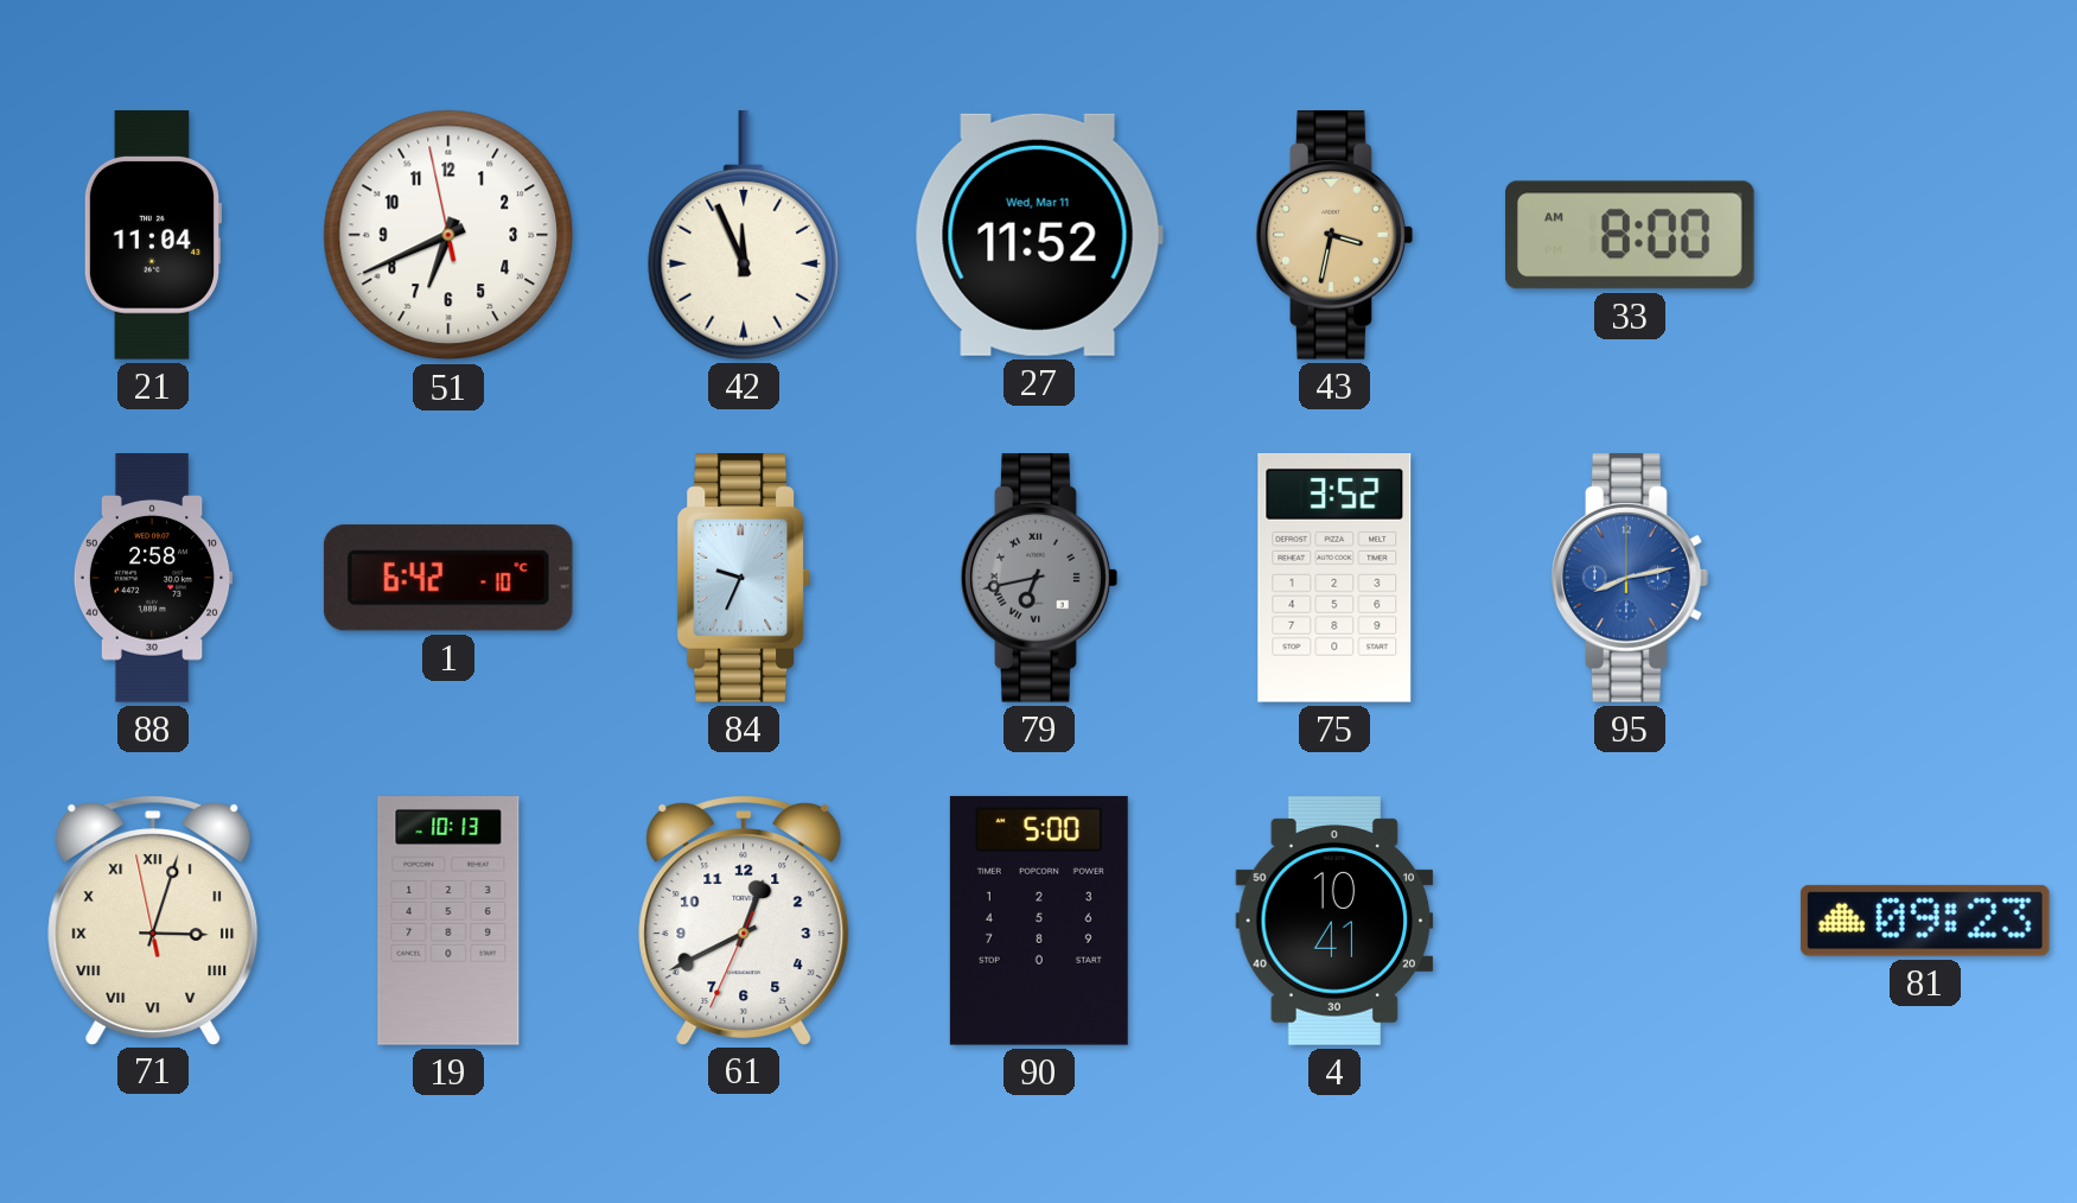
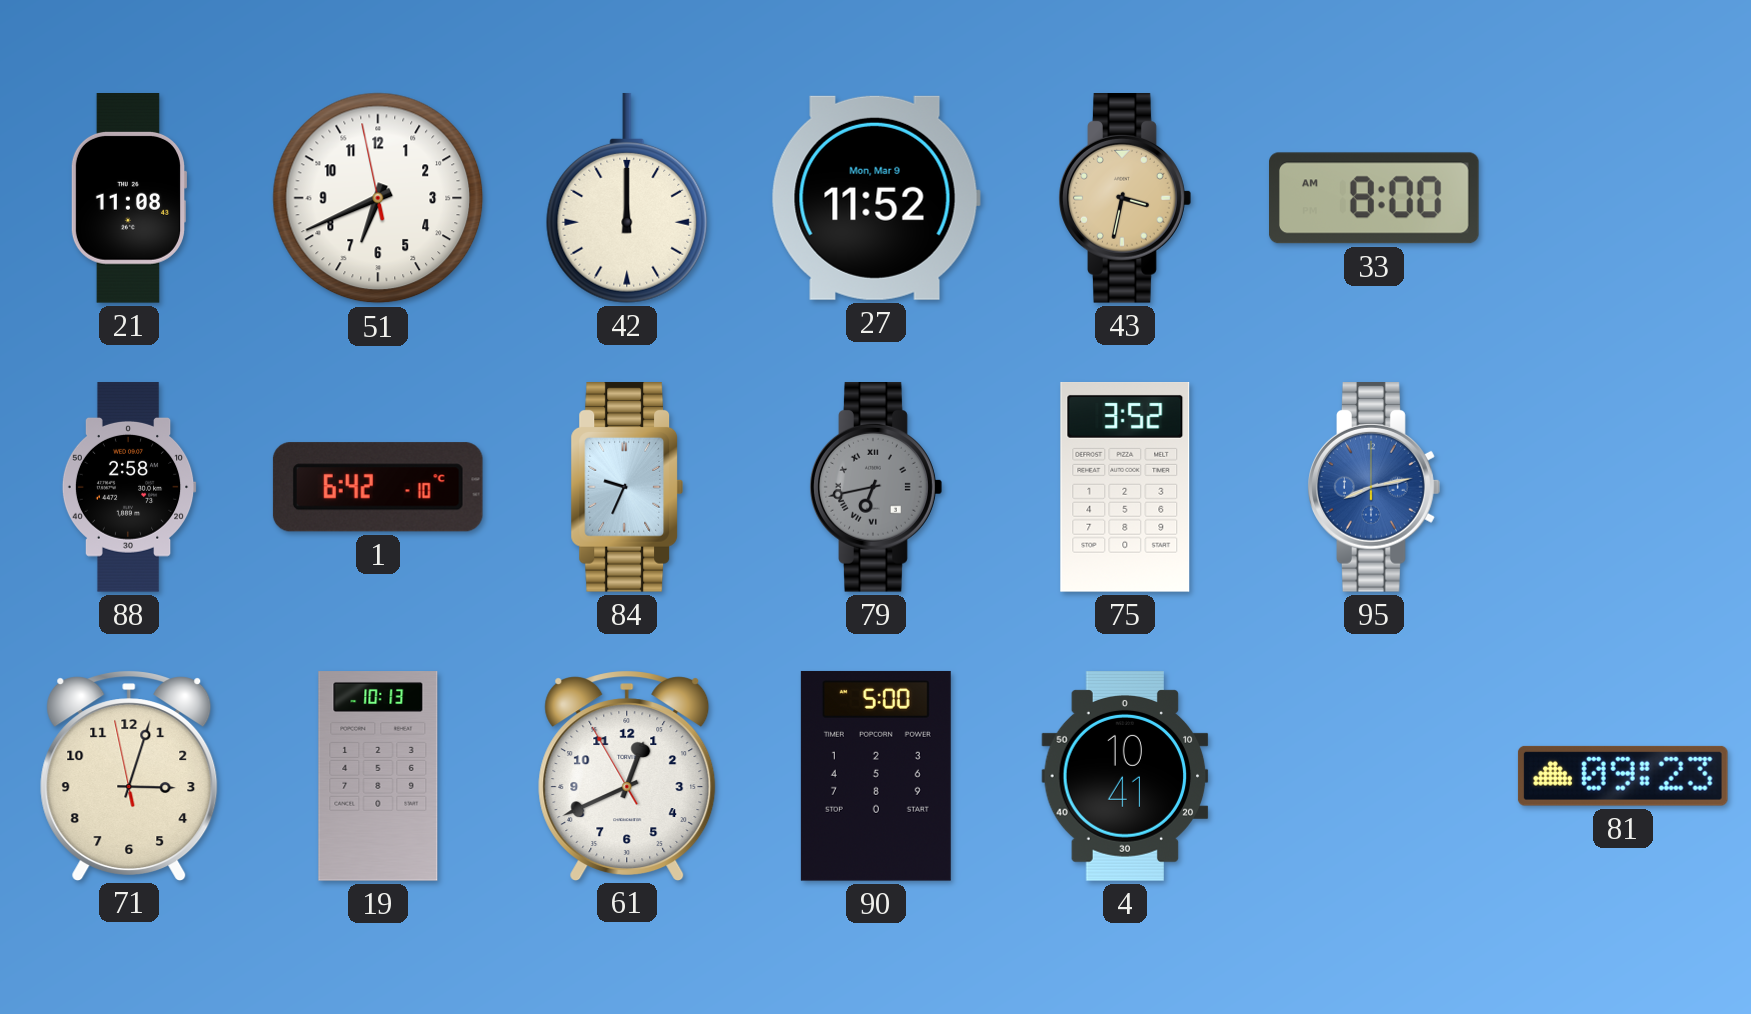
21: 11:04 -> 11:08 (128, 198)
42: 11:56 -> 12:00 (627, 198)
27 date: Wed, Mar 11 -> Mon, Mar 9 (876, 198)
71 numerals: Roman -> Arabic (129, 775)
61: 12:40:34 -> 12:40:55 (627, 775)
